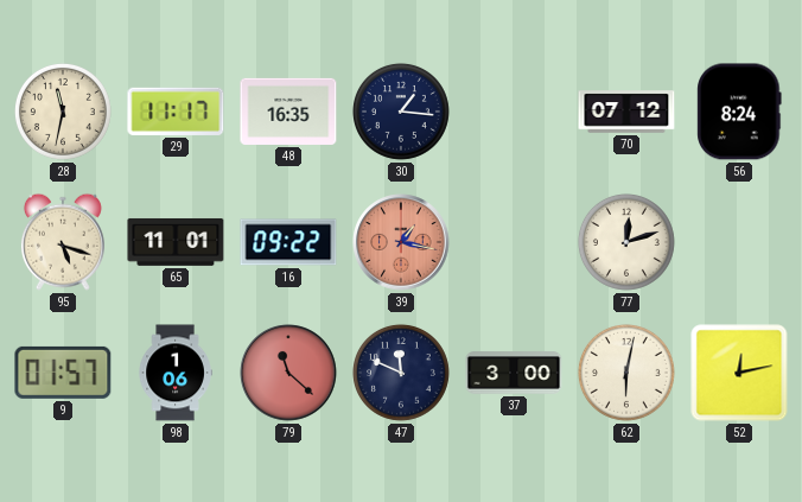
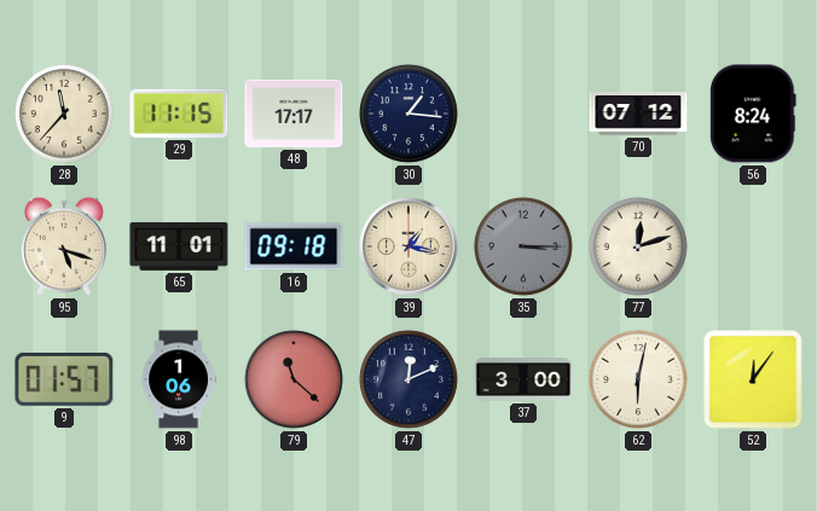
28: 11:32 -> 11:37 (64, 114)
29: 11:17 -> 11:15 (179, 114)
48: 16:35 -> 17:17 (294, 114)
16: 09:22 -> 09:18 (294, 246)
39 dial: salmon -> cream (408, 246)
35: none -> 3:15 (523, 246)
47: 11:49 -> 12:11 (408, 379)
52: 12:13 -> 12:06 (753, 379)
